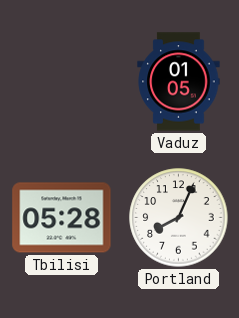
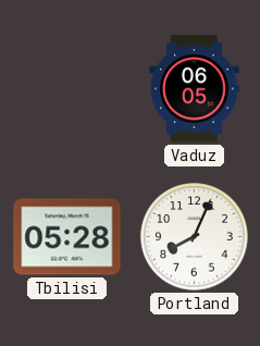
Vaduz: 01:05 -> 06:05 (195, 89)
